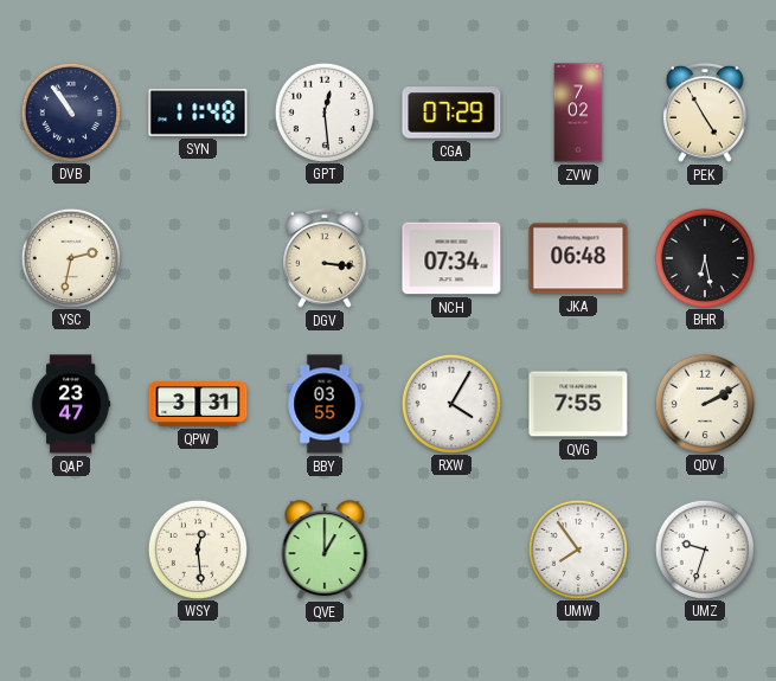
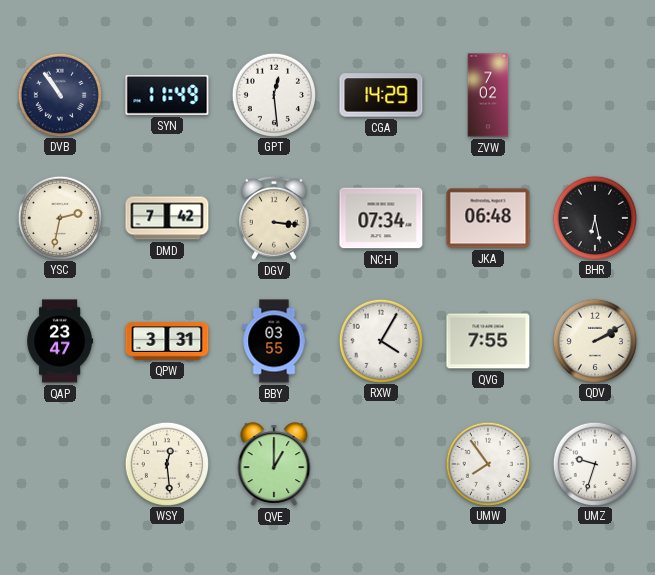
SYN: 11:48 -> 11:49 (167, 95)
CGA: 07:29 -> 14:29 (381, 95)
PEK: 4:55 -> none (706, 113)
DMD: none -> 7:42 (167, 218)
